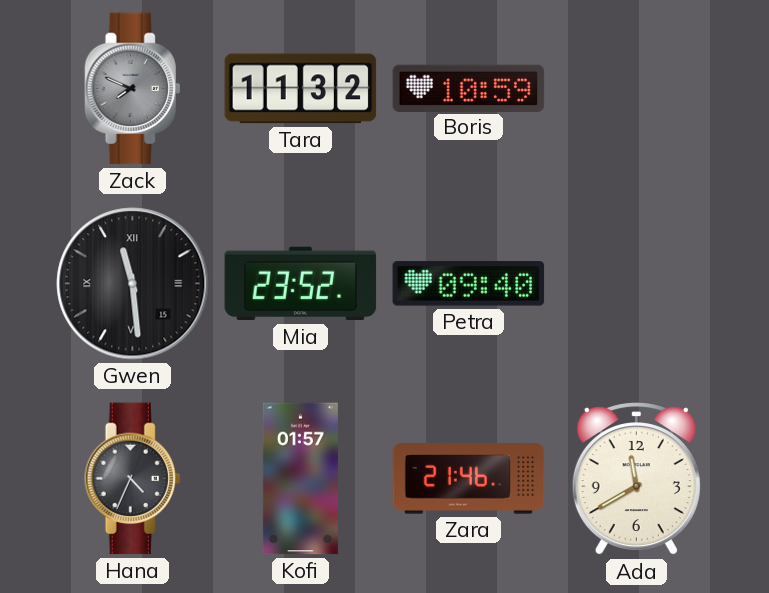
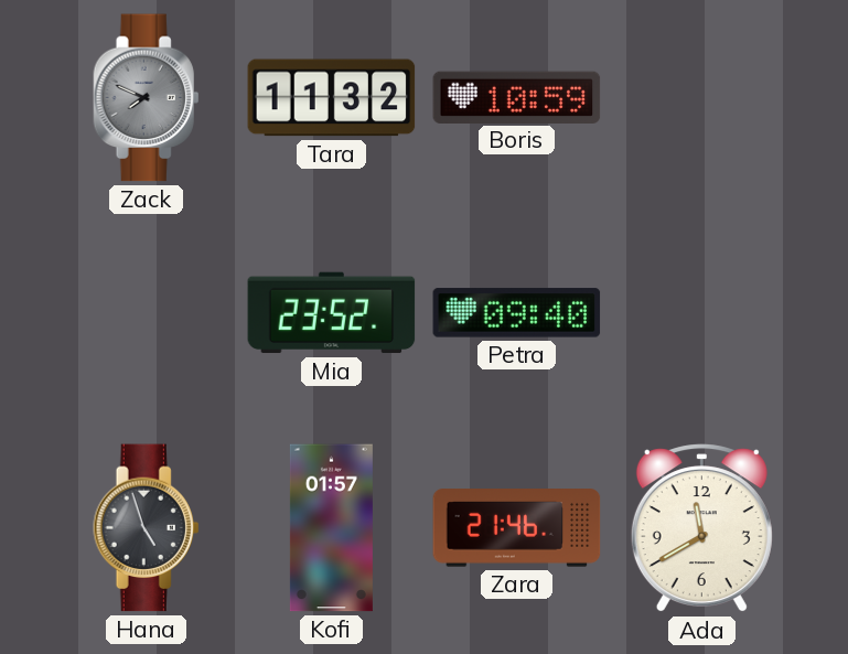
Gwen: 11:29 -> none (133, 284)
Hana: 4:34 -> 4:57 (147, 528)
